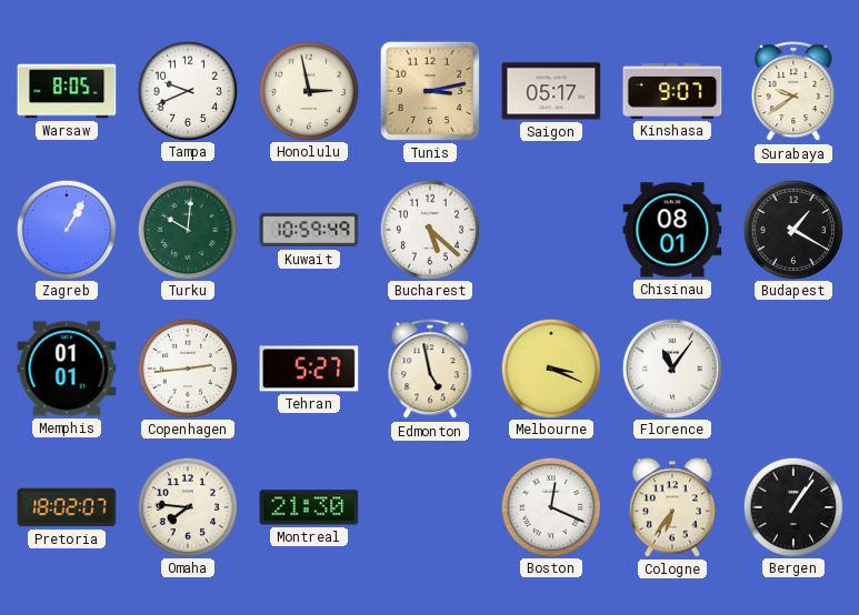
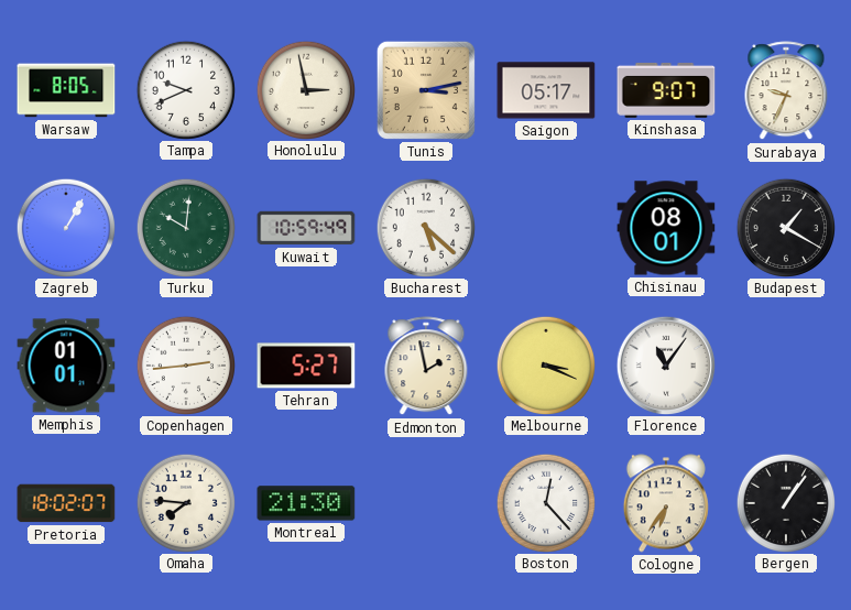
Surabaya: 9:39 -> 9:34 (786, 91)
Edmonton: 4:58 -> 1:58 (426, 367)
Boston: 12:19 -> 12:23 (545, 502)
